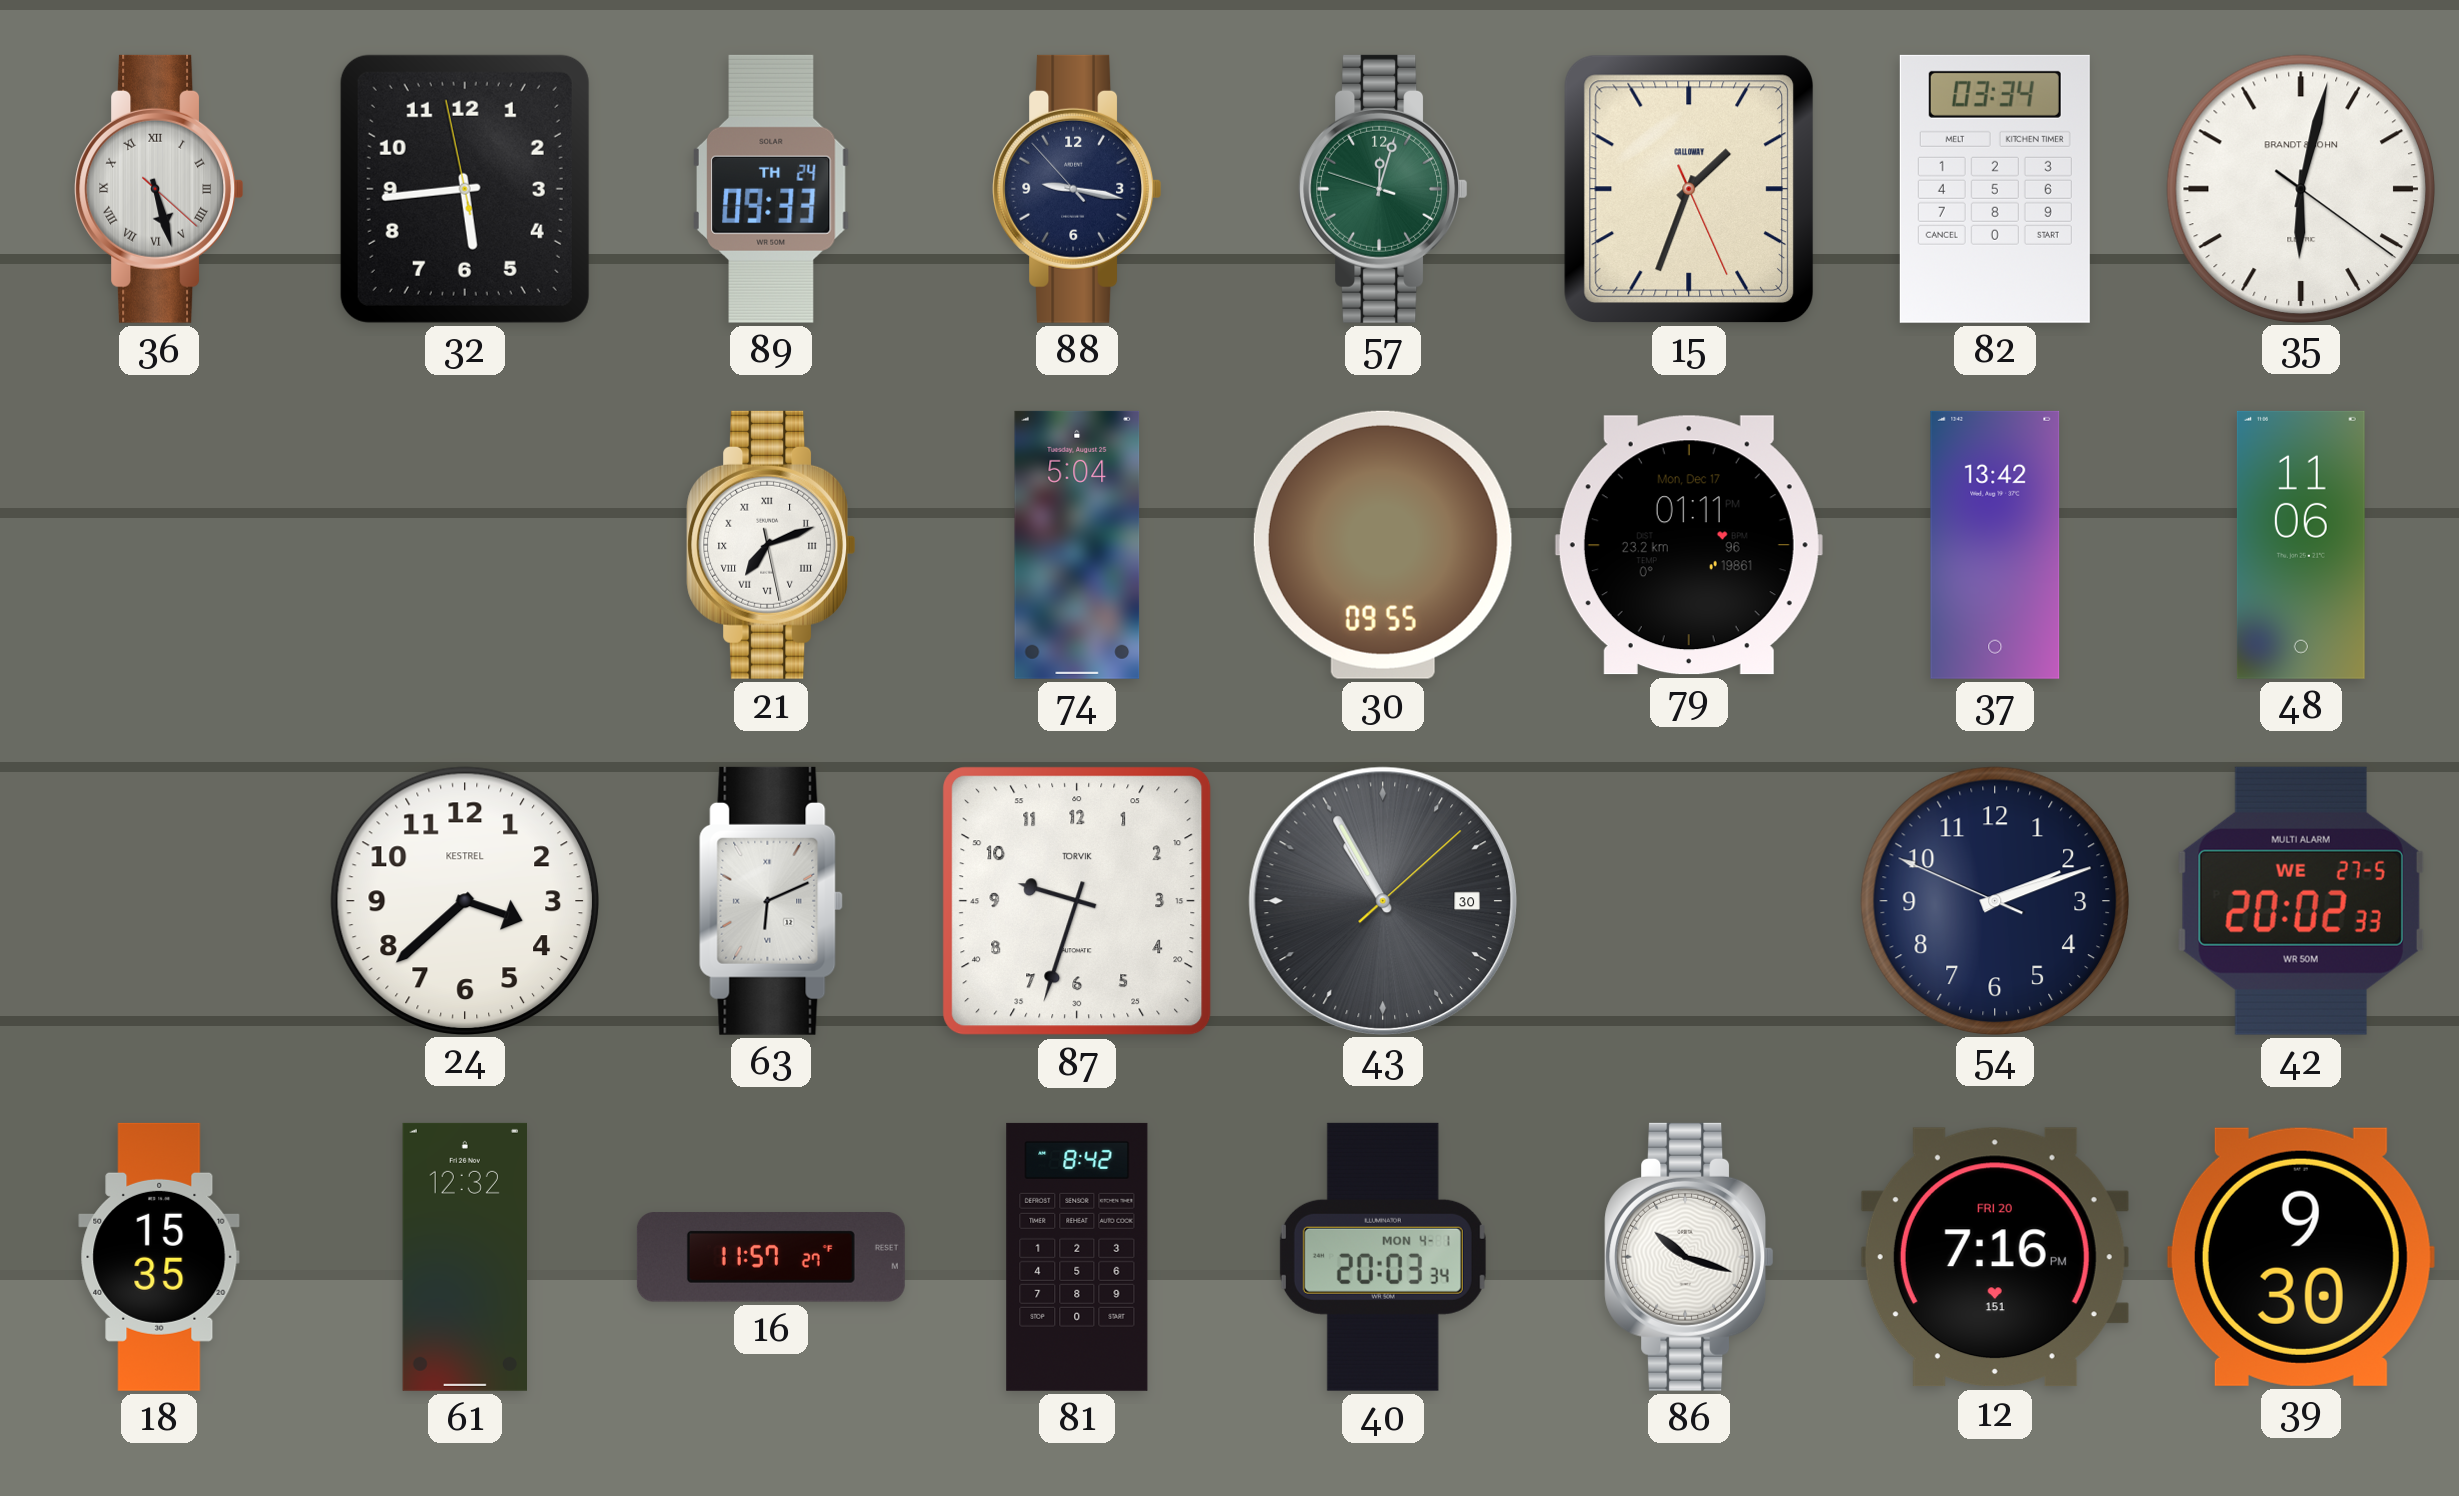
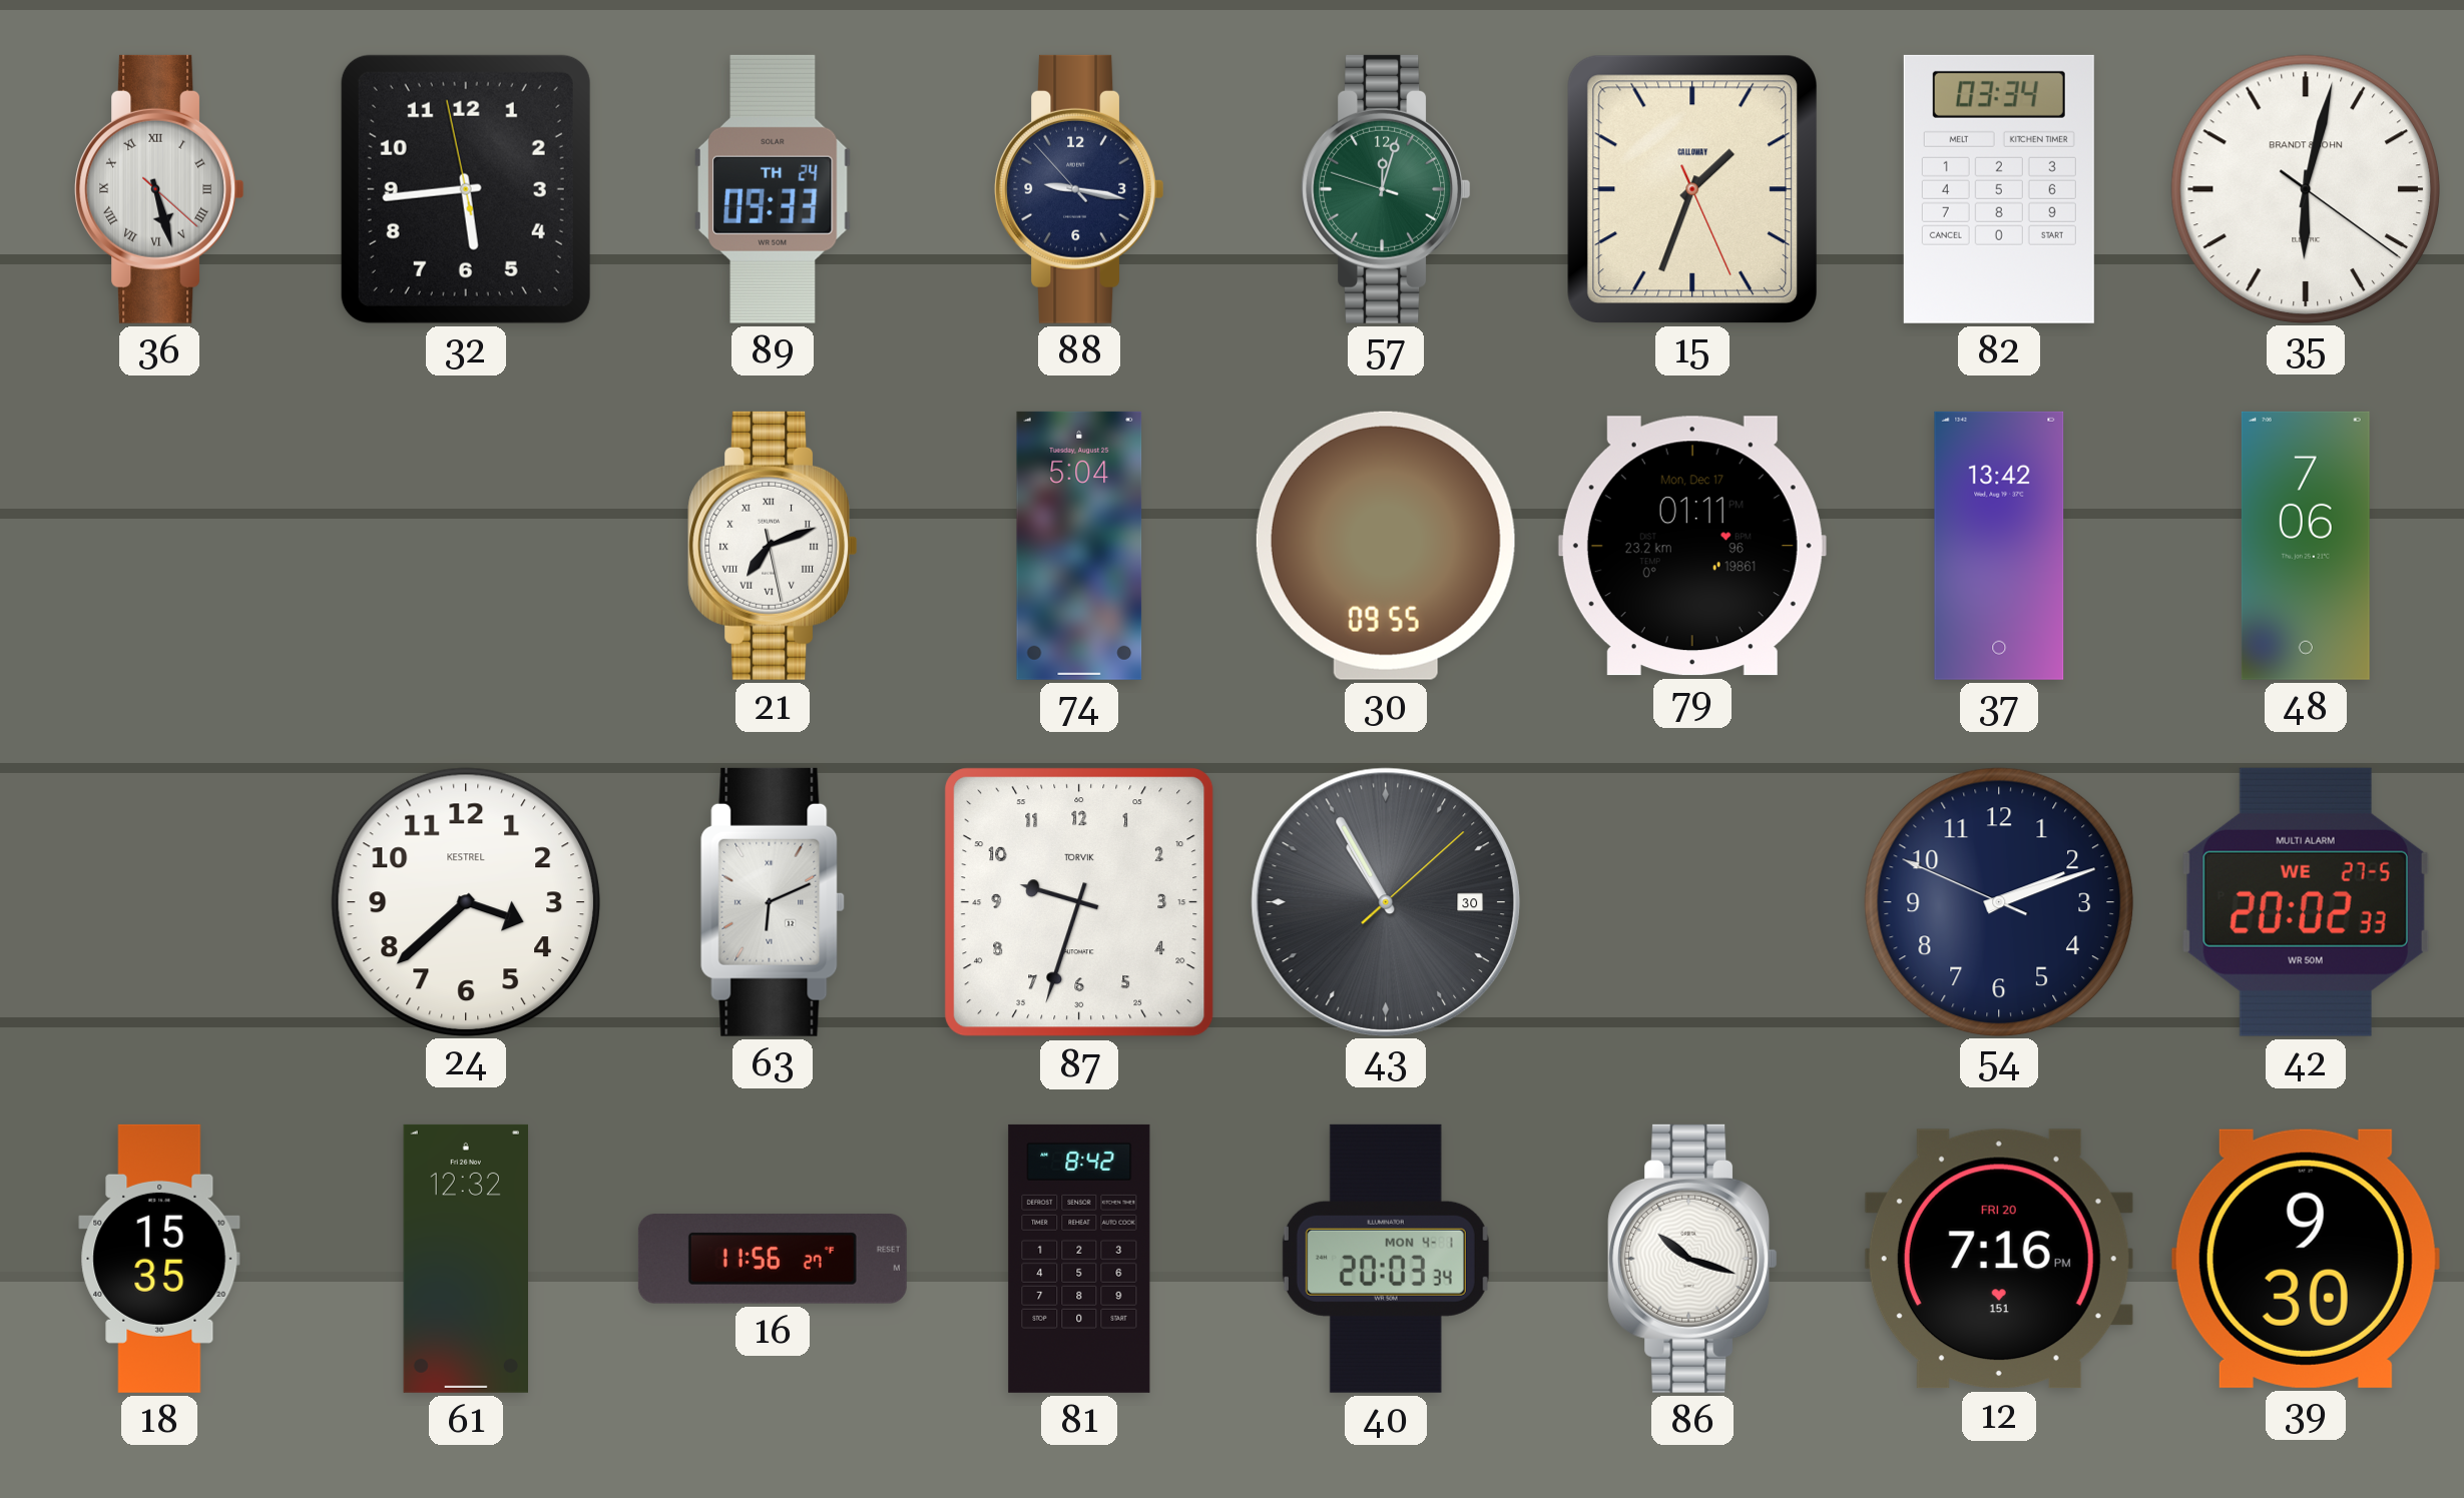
48: 11:06 -> 7:06 (2306, 546)
16: 11:57 -> 11:56 (773, 1259)
